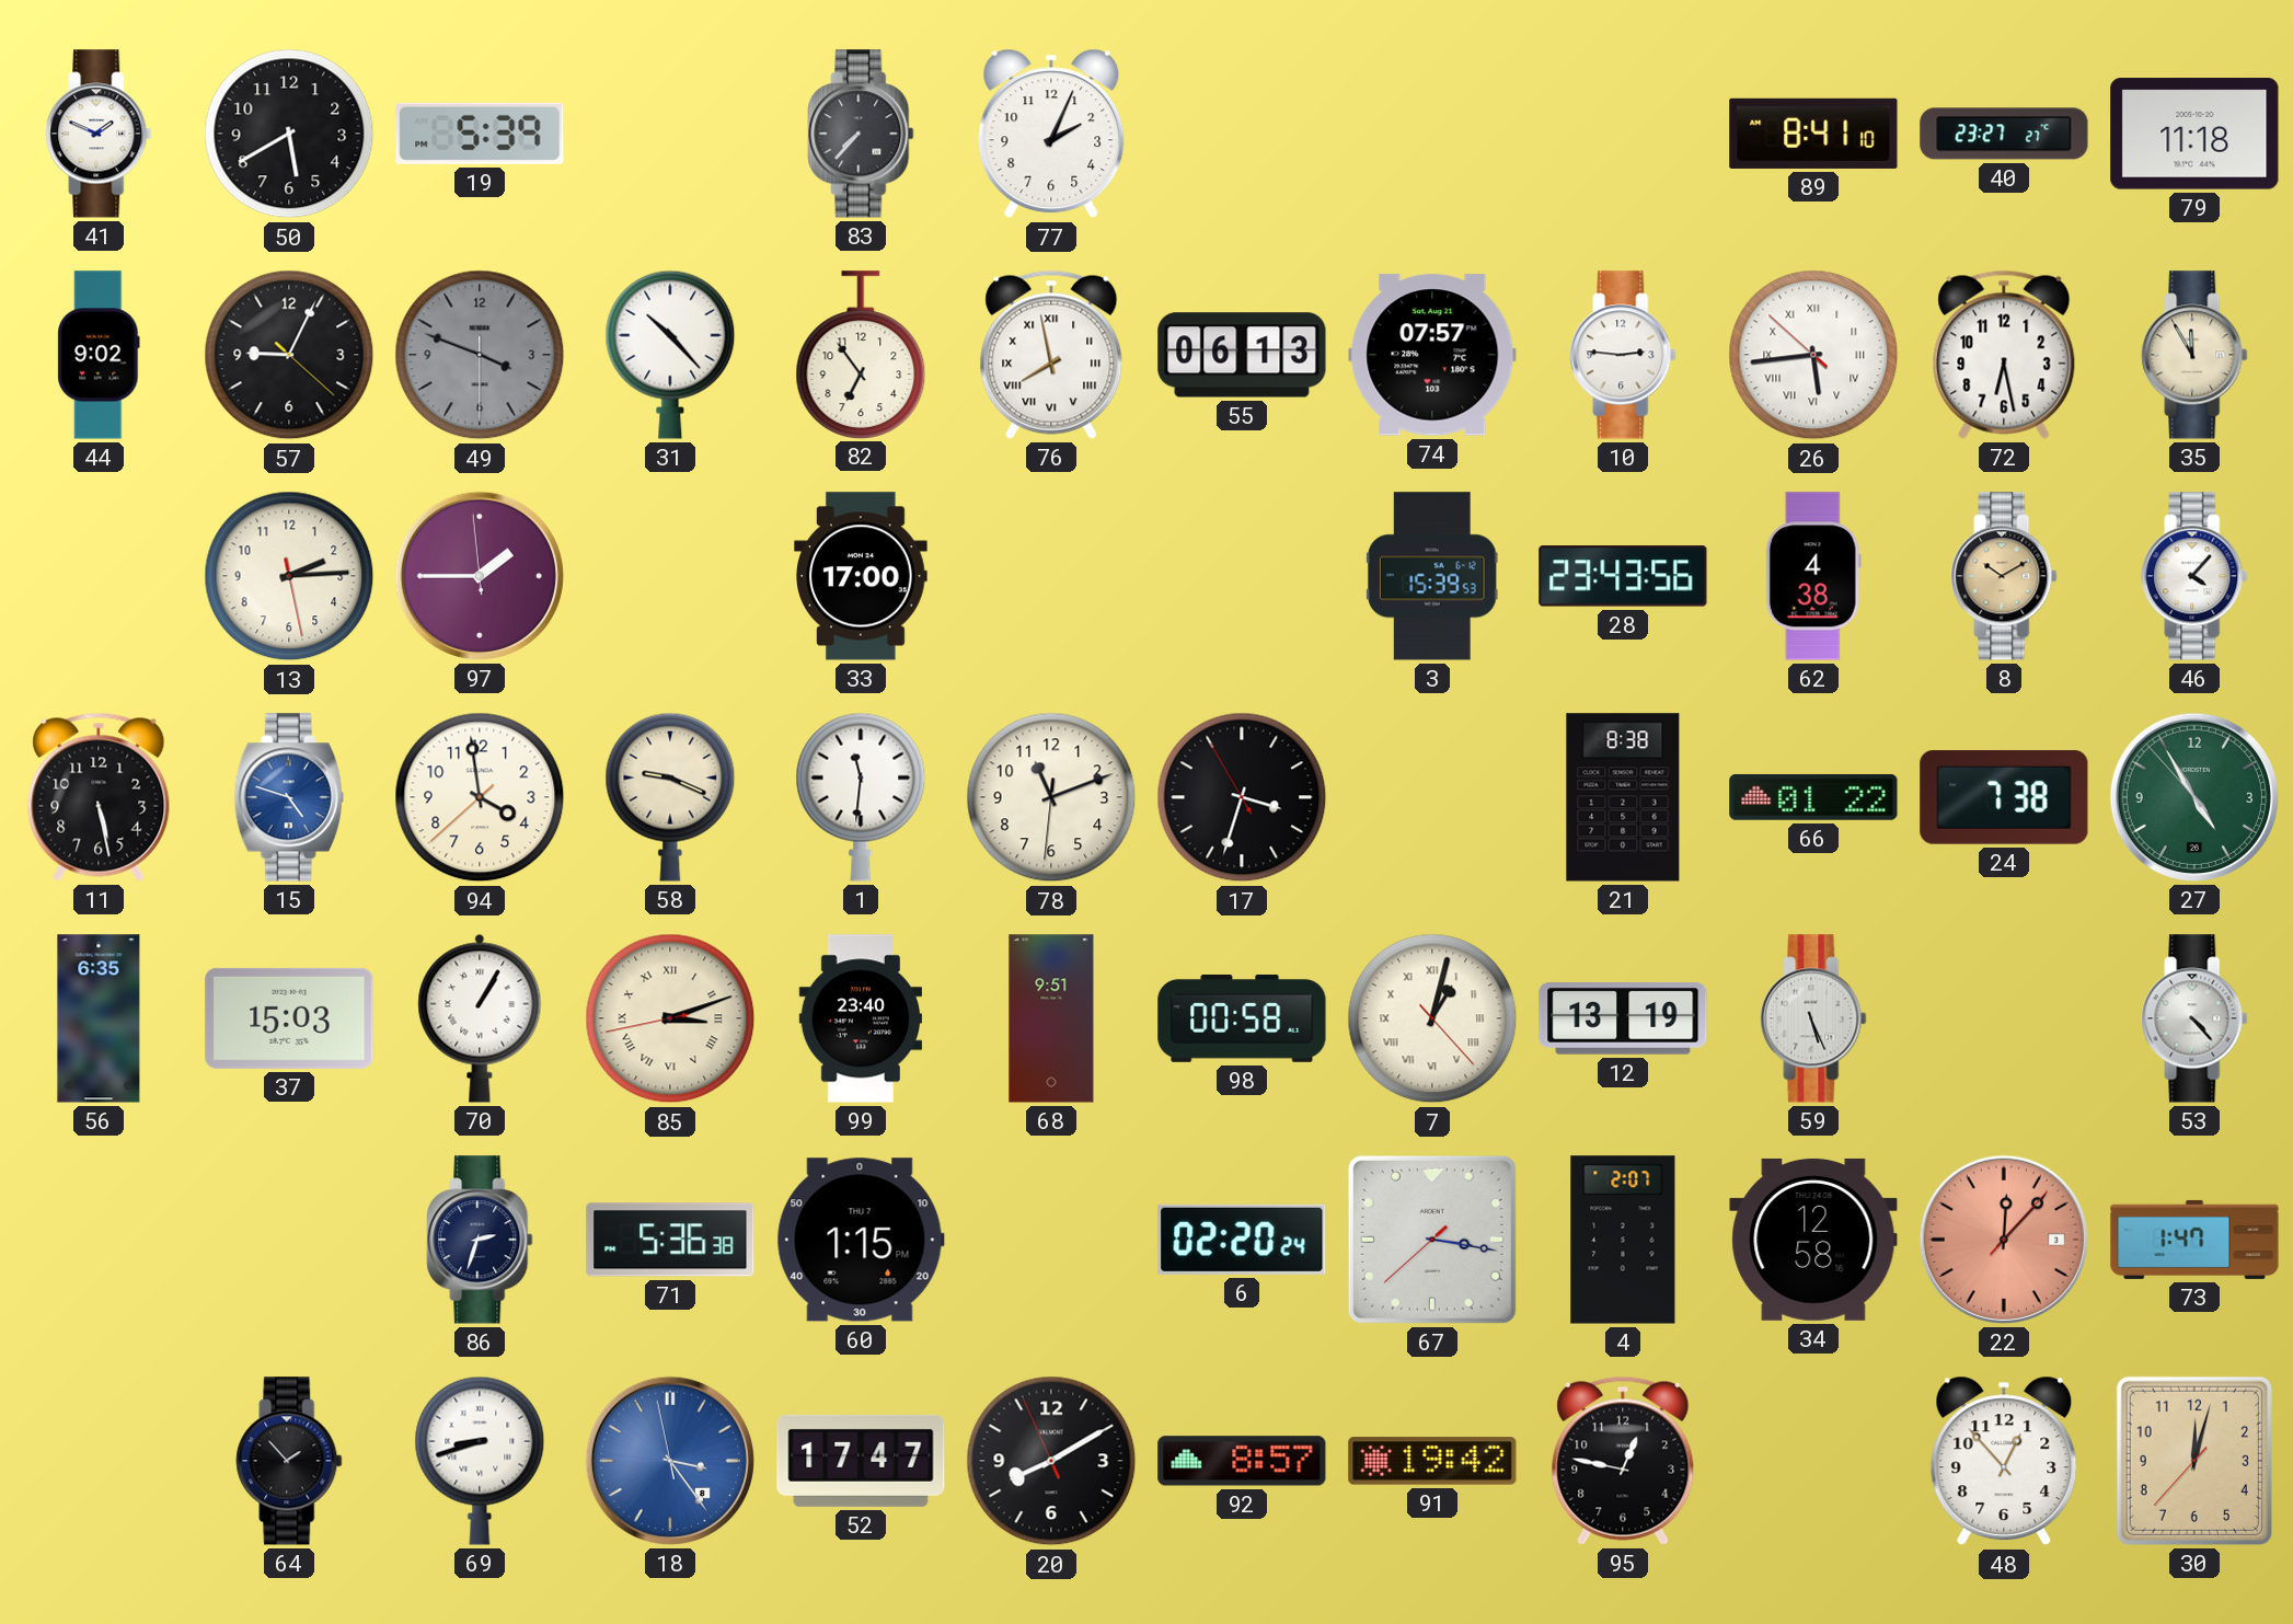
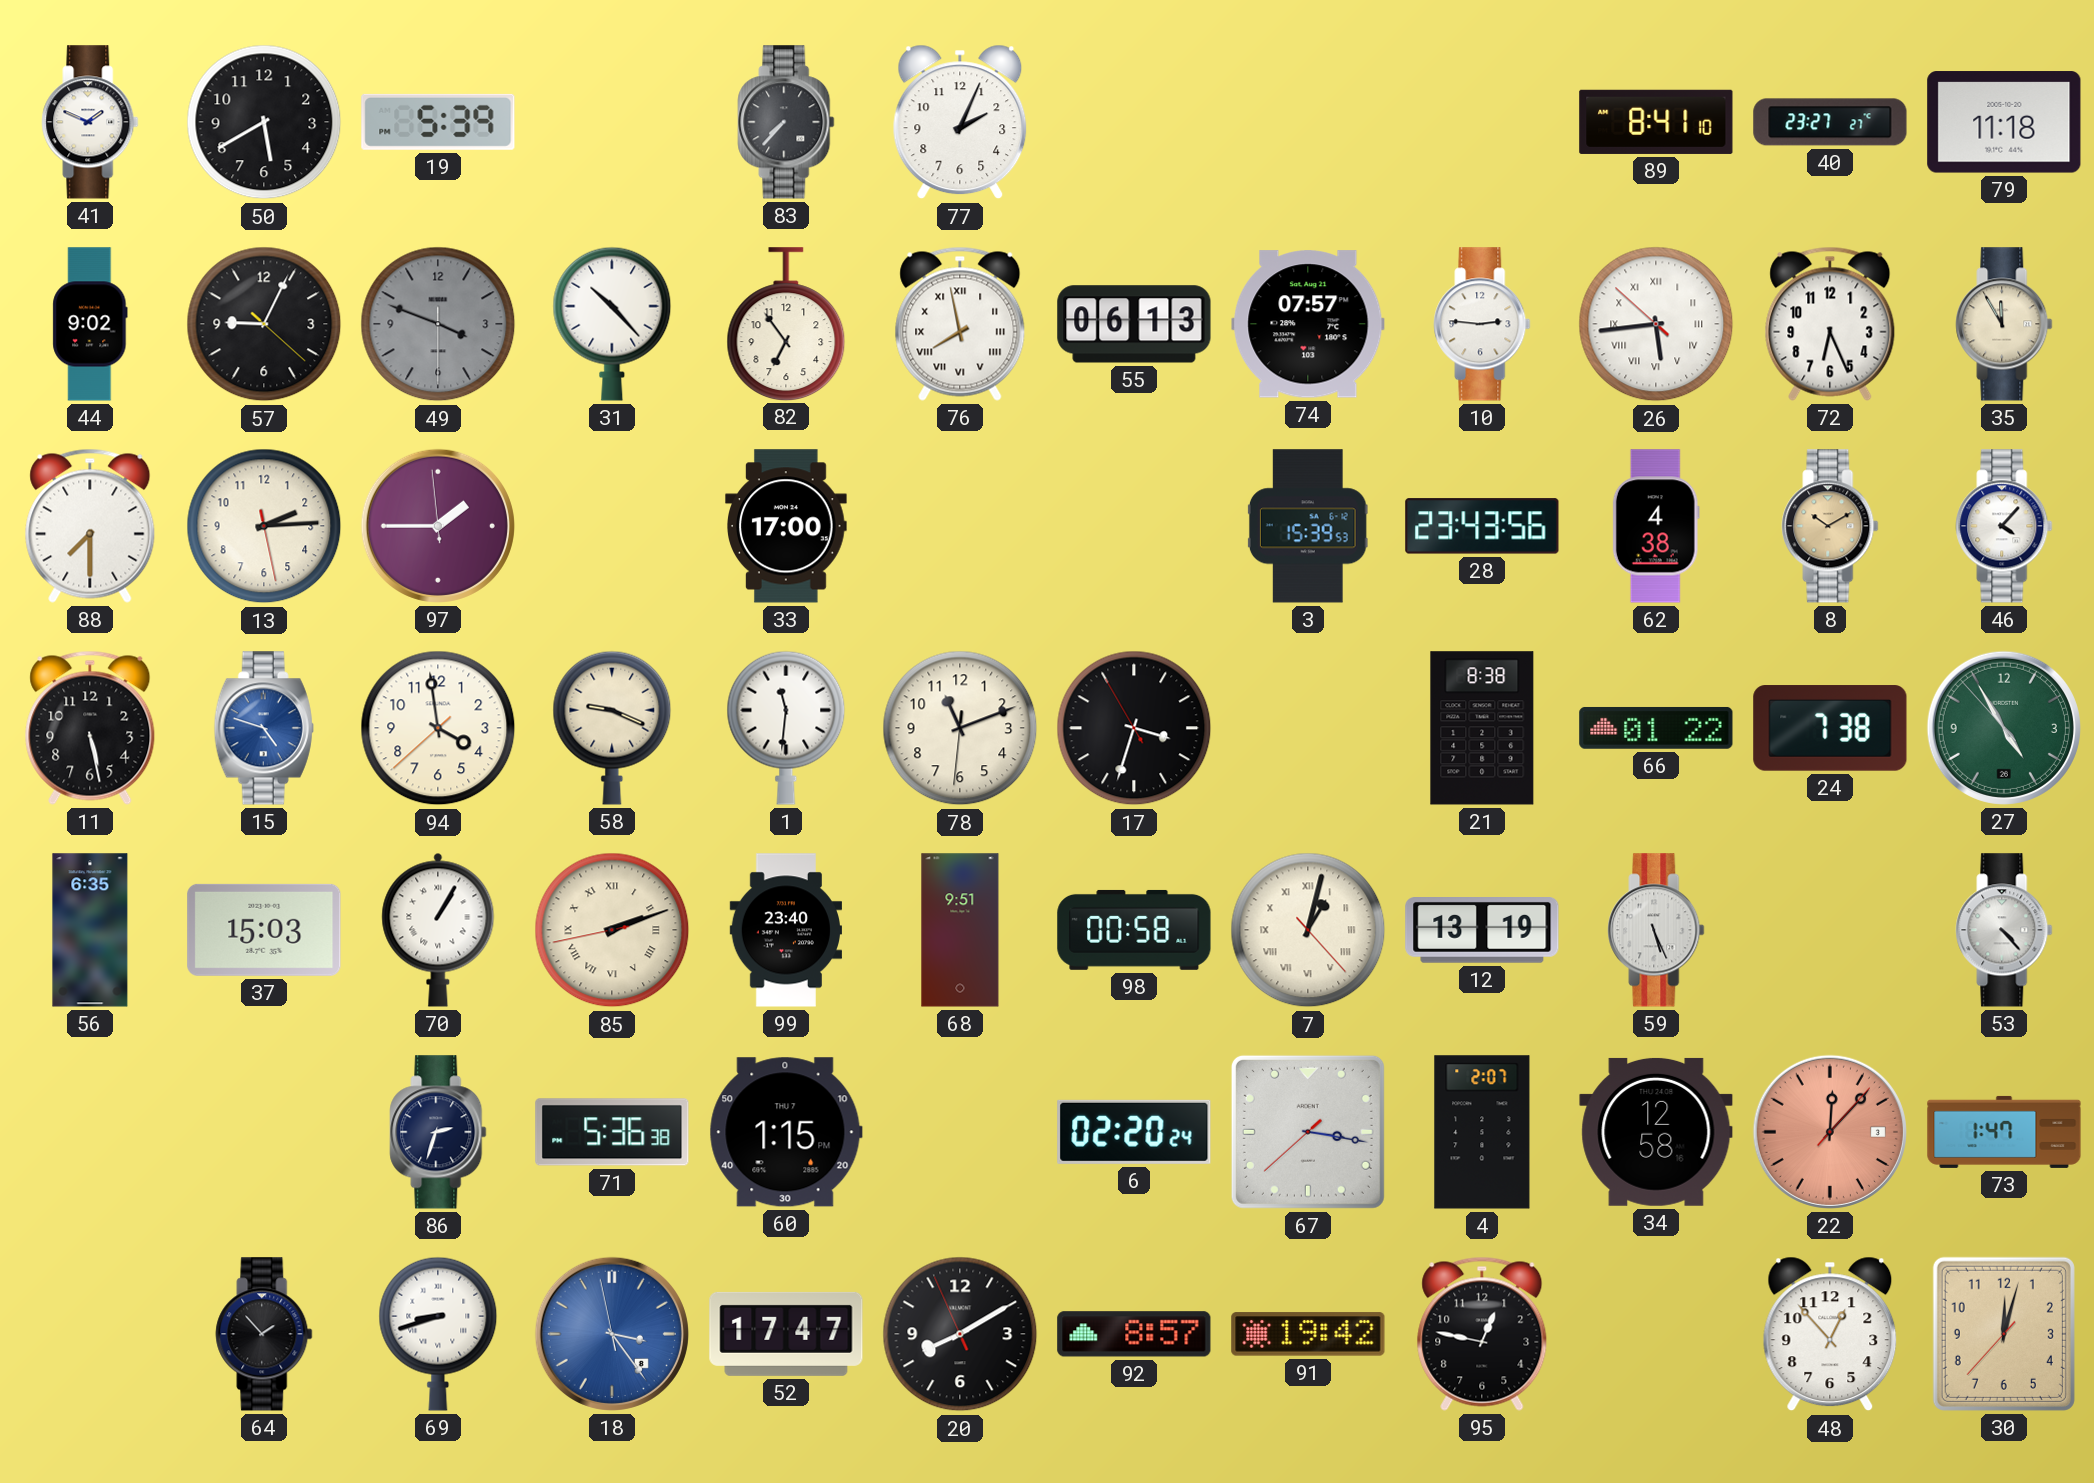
72: 6:28 -> 6:26 (1830, 324)
88: none -> 7:30 (90, 526)
85: 3:11 -> 2:11 (612, 930)
